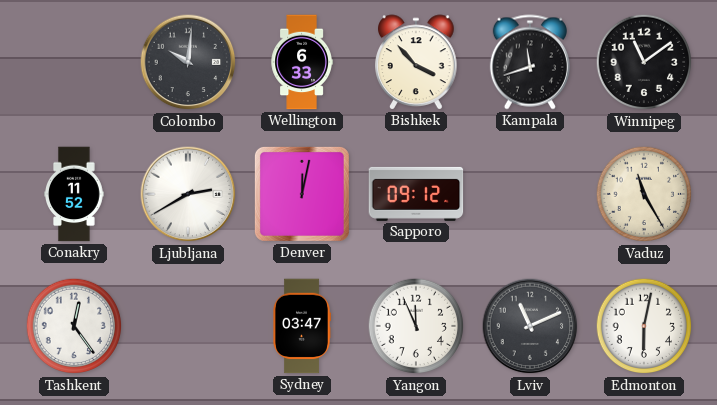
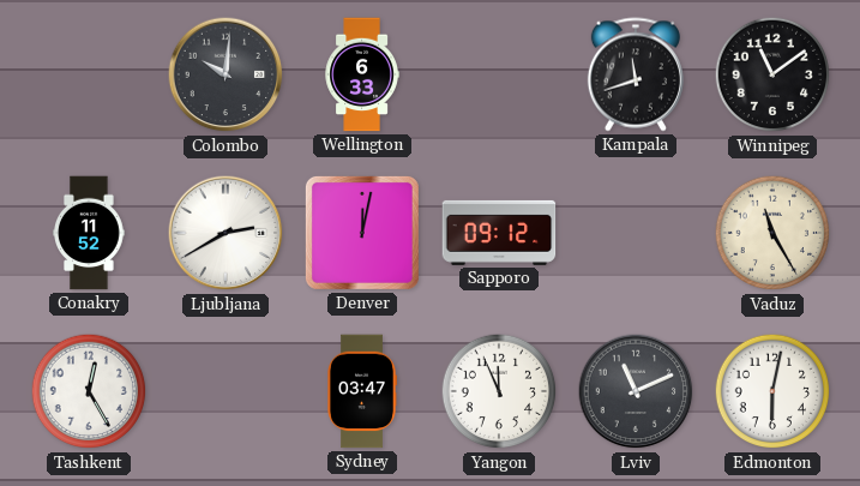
Bishkek: 3:53 -> none (417, 62)
Tashkent: 12:24 -> 12:25 (89, 391)
